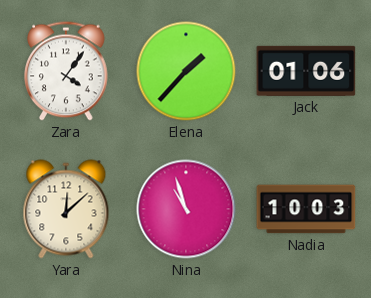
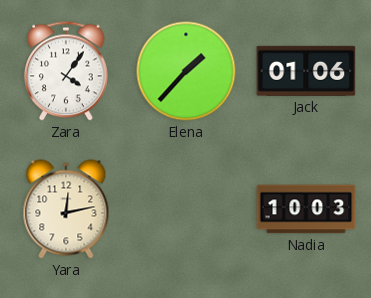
Yara: 12:08 -> 12:13 (66, 209)
Nina: 10:57 -> none (186, 209)
